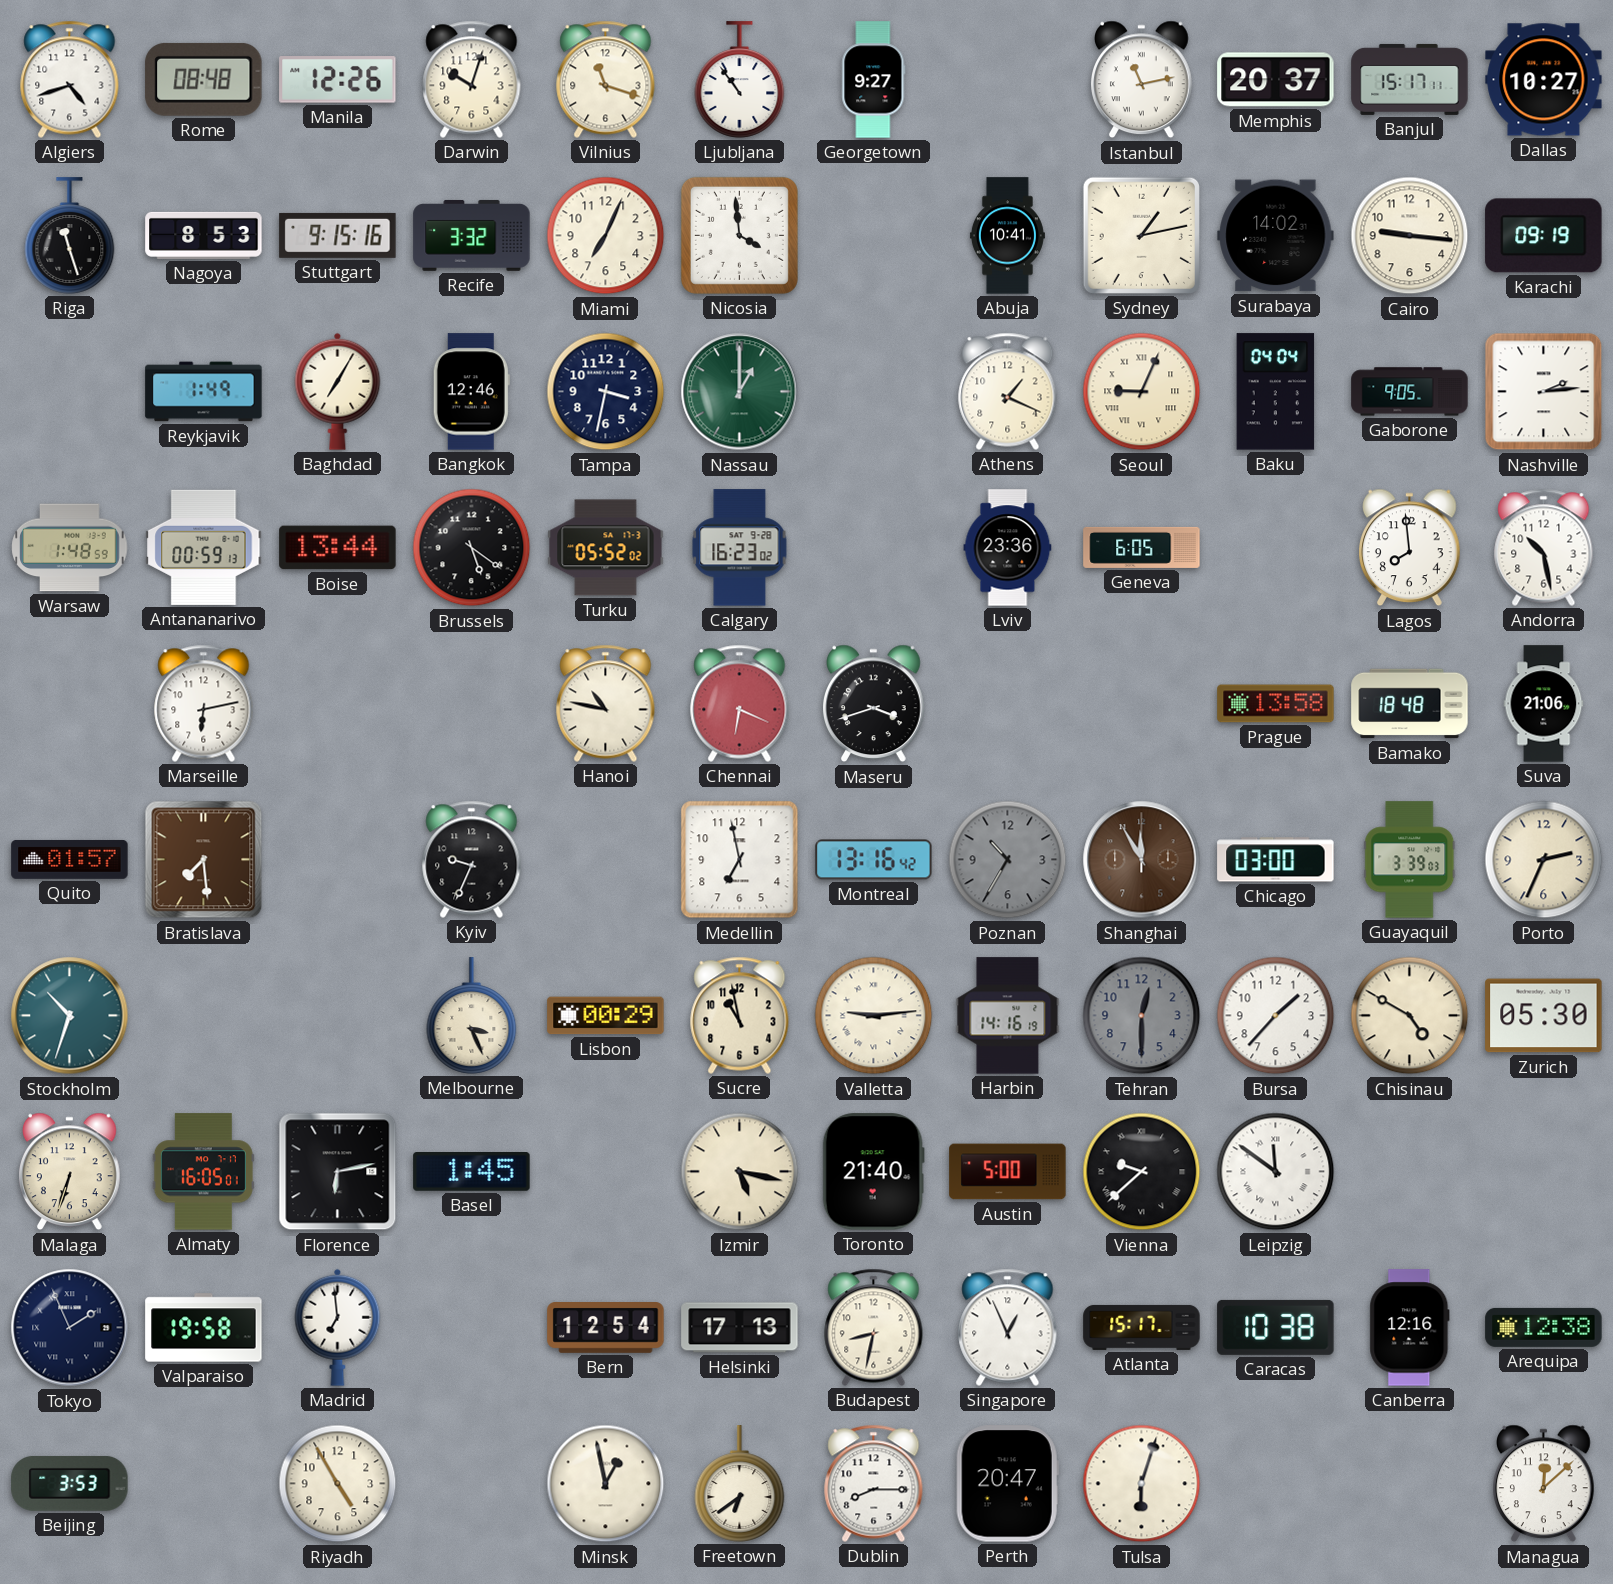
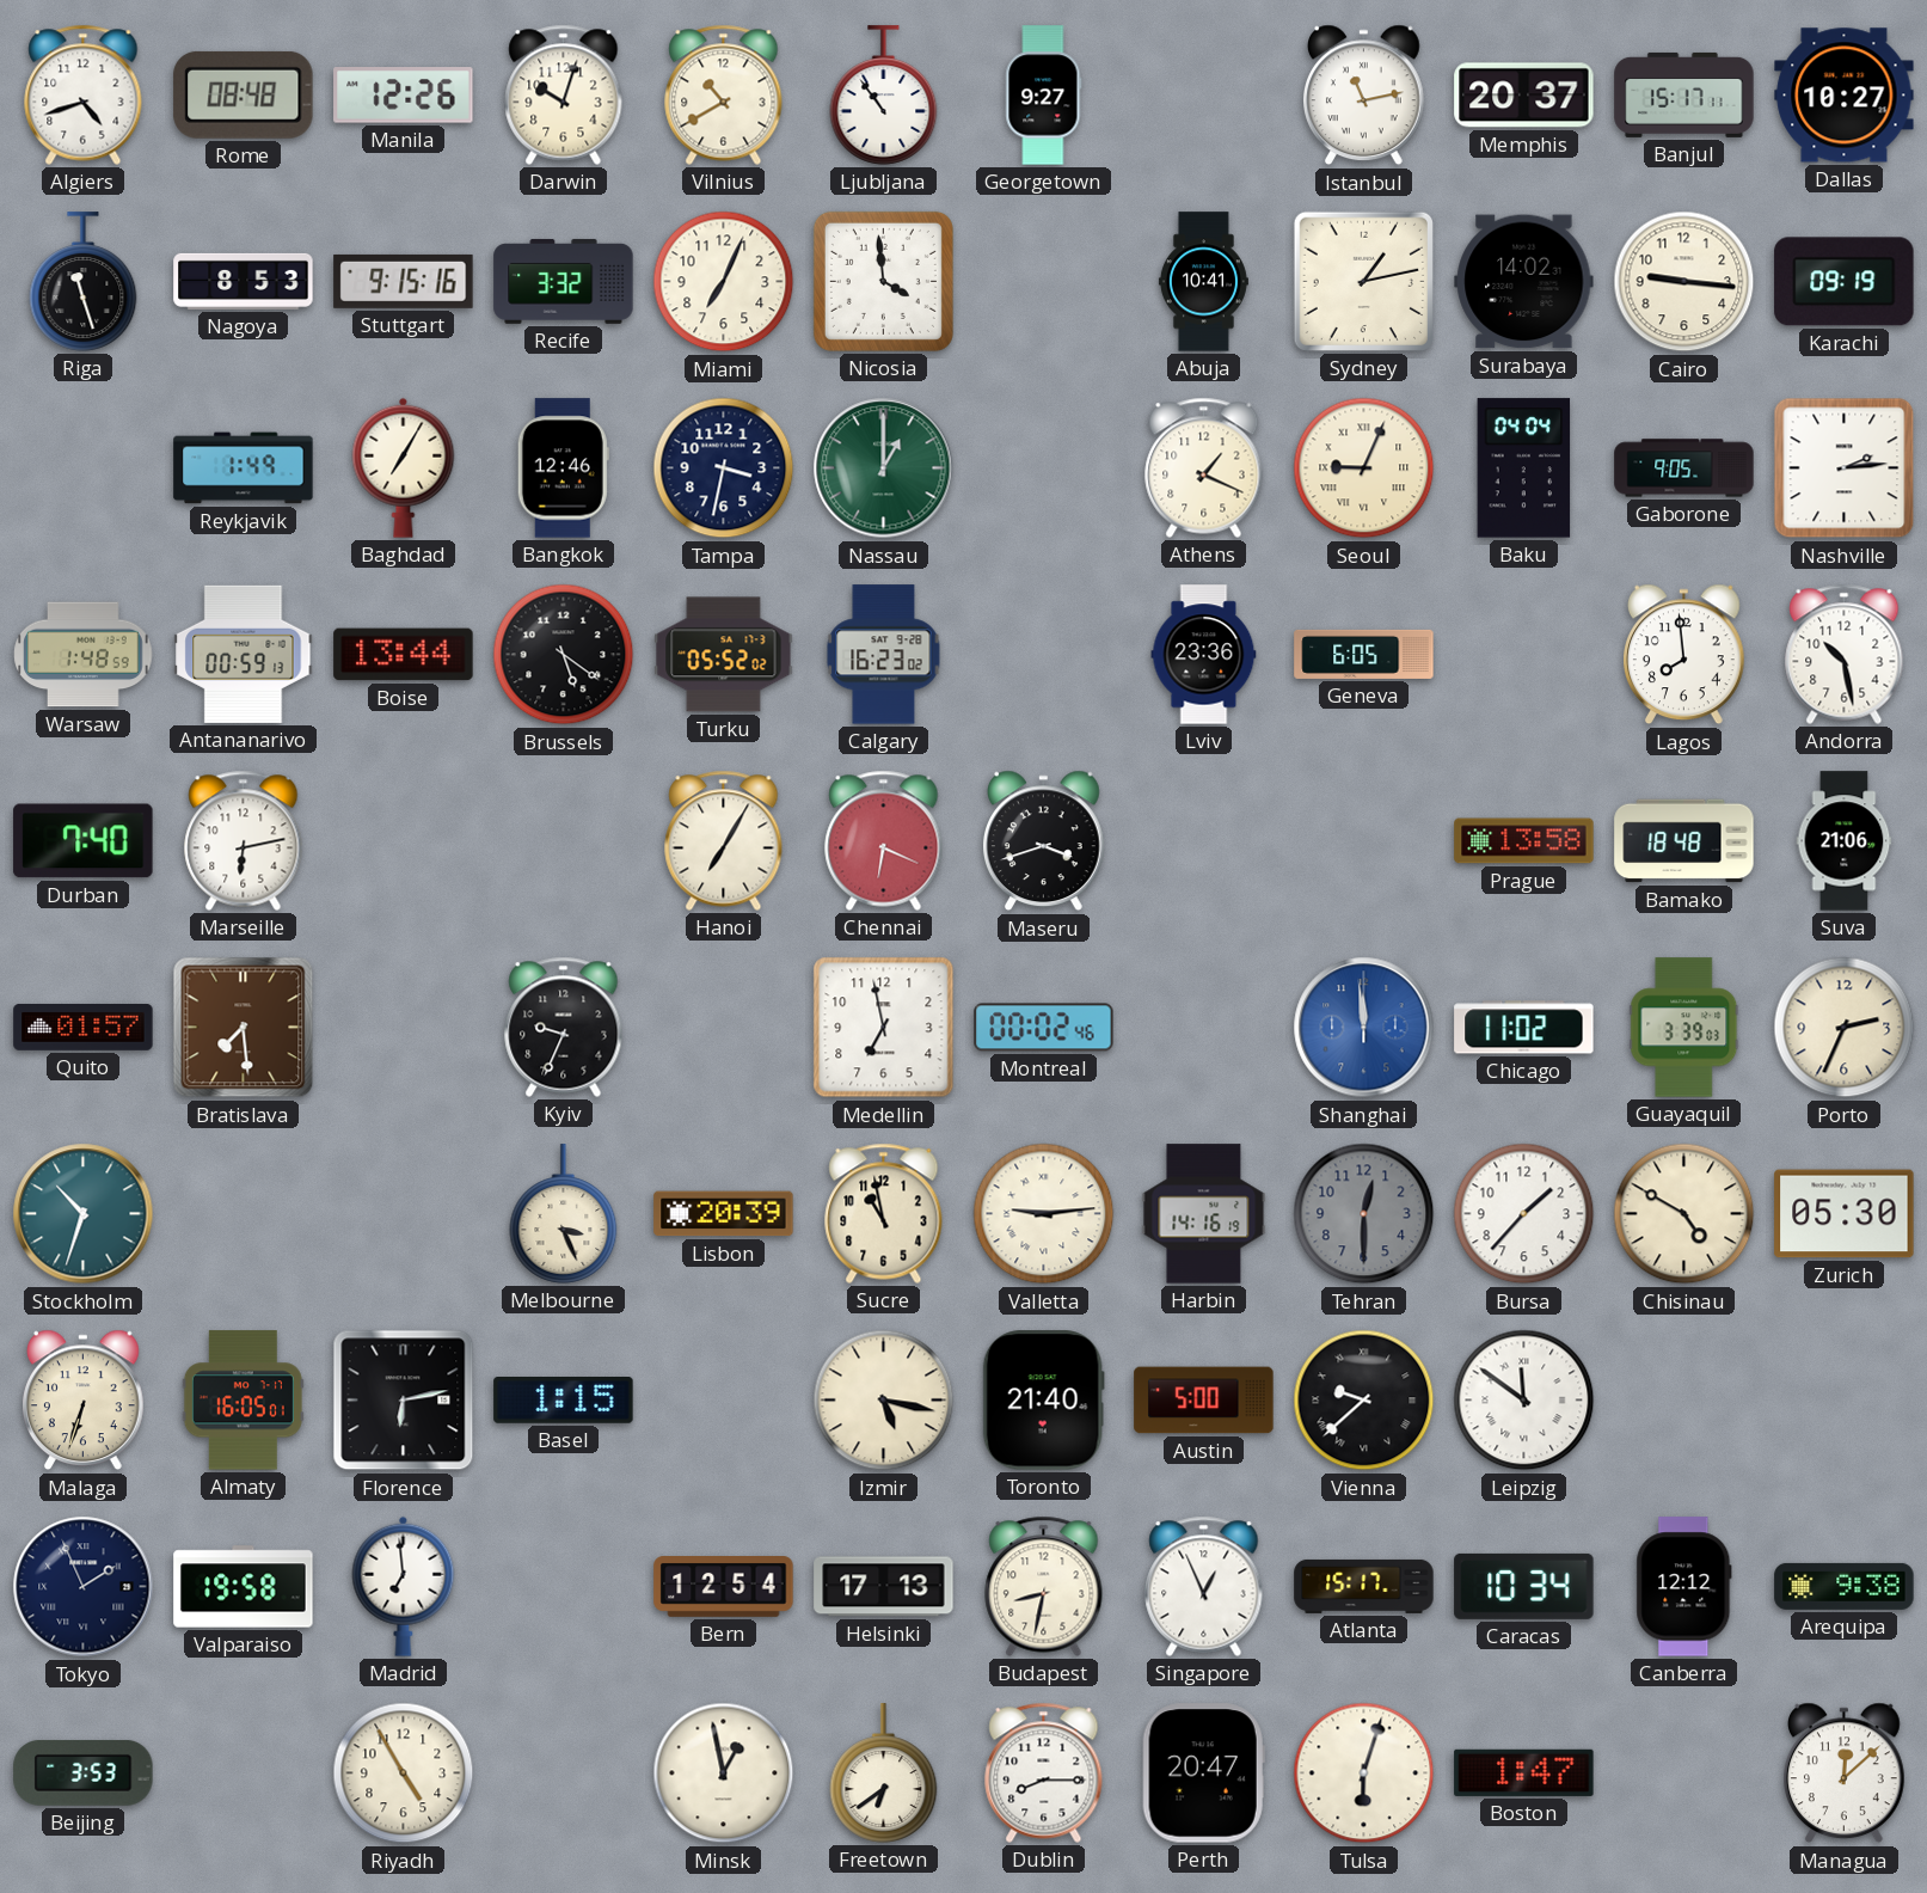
Vilnius: 11:18 -> 10:40 (724, 94)
Durban: none -> 7:40 (84, 841)
Hanoi: 10:47 -> 7:05 (724, 840)
Montreal: 13:16 -> 00:02 (1044, 1028)
Poznan: 10:35 -> none (1008, 860)
Shanghai: 11:55 -> 11:59 (1364, 1028)
Shanghai dial: brown -> blue (1364, 1028)
Chicago: 03:00 -> 11:02 (1524, 1028)
Lisbon: 00:29 -> 20:39 (724, 1214)
Basel: 1:45 -> 1:15 (564, 1401)
Caracas: 10:38 -> 10:34 (1524, 1586)
Canberra: 12:16 -> 12:12 (1684, 1587)
Arequipa: 12:38 -> 9:38 (1845, 1586)
Boston: none -> 1:47 (1524, 1772)
